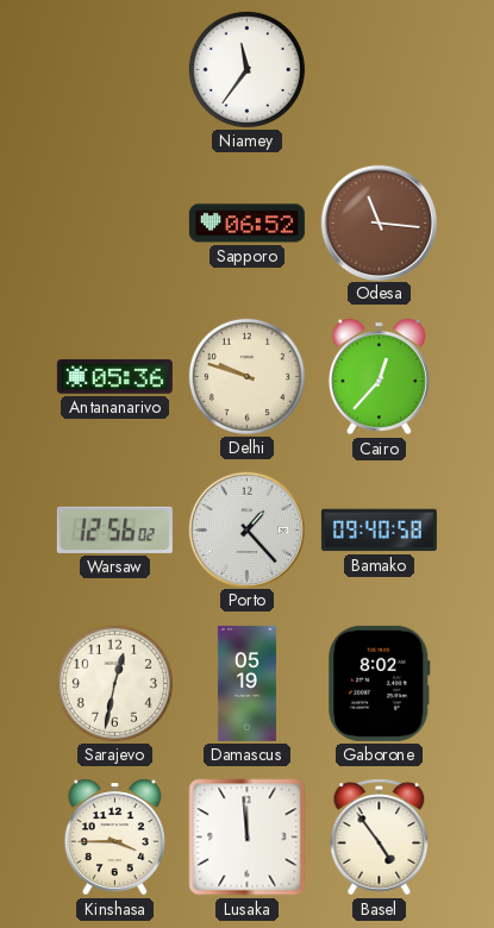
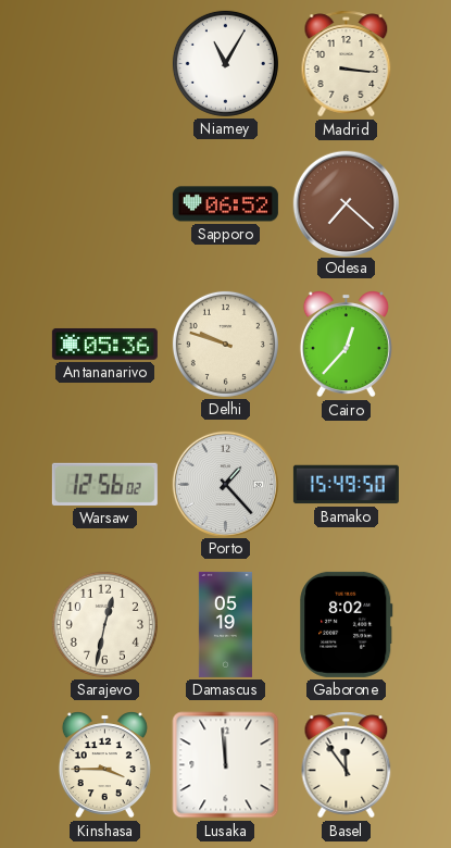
Niamey: 11:36 -> 11:05 (225, 63)
Madrid: none -> 3:16 (347, 64)
Odesa: 11:16 -> 7:22 (346, 203)
Bamako: 09:40 -> 15:49 (346, 485)
Basel: 4:54 -> 11:54 (347, 765)
